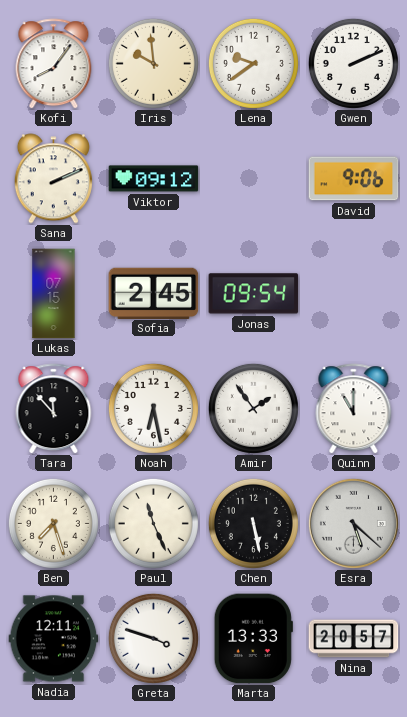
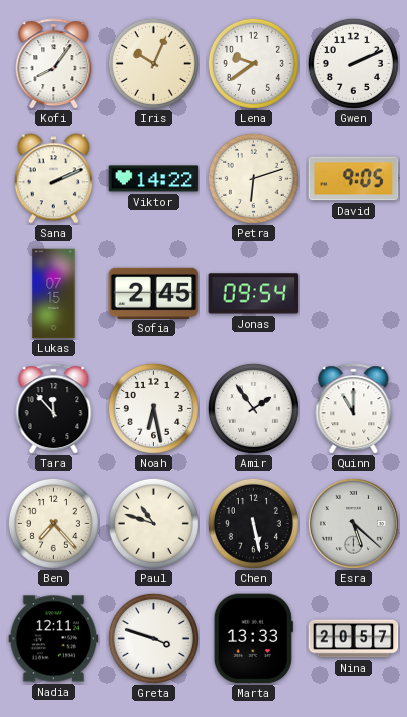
Iris: 9:59 -> 10:04 (153, 63)
Viktor: 09:12 -> 14:22 (154, 179)
Petra: none -> 6:12 (253, 178)
David: 9:06 -> 9:05 (354, 179)
Ben: 7:27 -> 7:23 (53, 523)
Paul: 11:26 -> 10:48 (153, 523)
